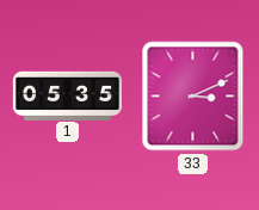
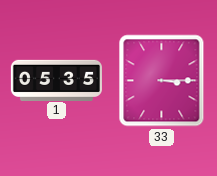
33: 3:11 -> 3:15 (162, 81)
